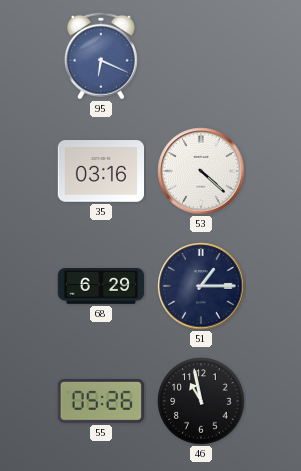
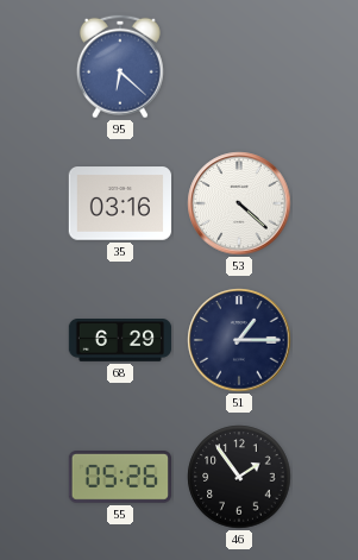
95: 6:19 -> 6:22 (120, 67)
46: 10:58 -> 1:54 (239, 477)
